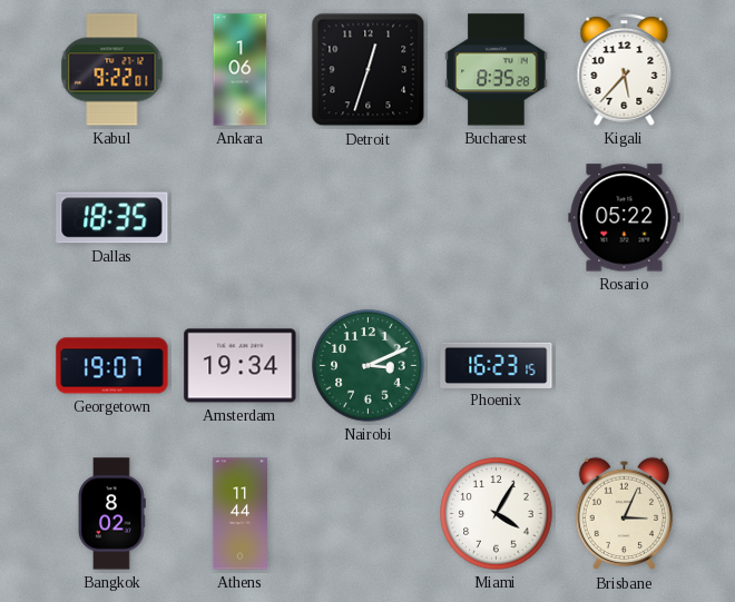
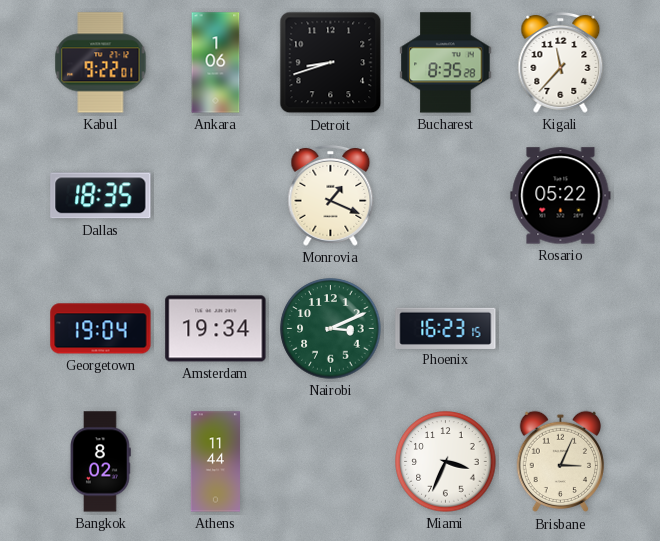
Detroit: 12:33 -> 8:42 (331, 63)
Kigali: 5:37 -> 11:37 (561, 62)
Monrovia: none -> 1:19 (331, 195)
Georgetown: 19:07 -> 19:04 (101, 329)
Miami: 4:05 -> 3:34 (446, 462)
